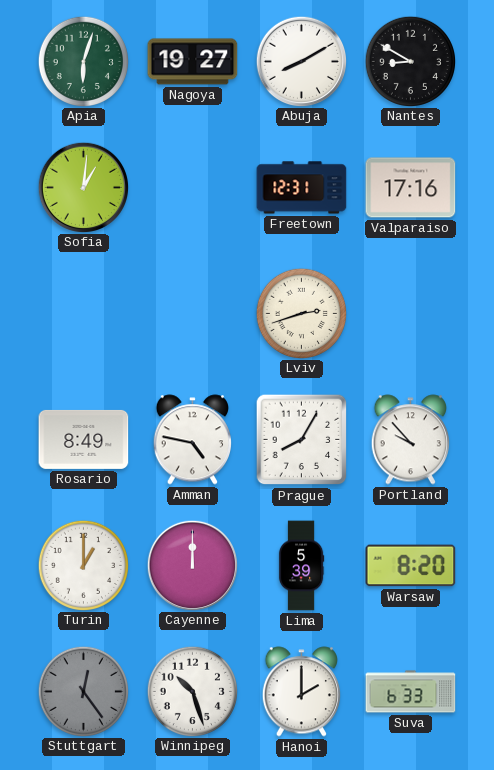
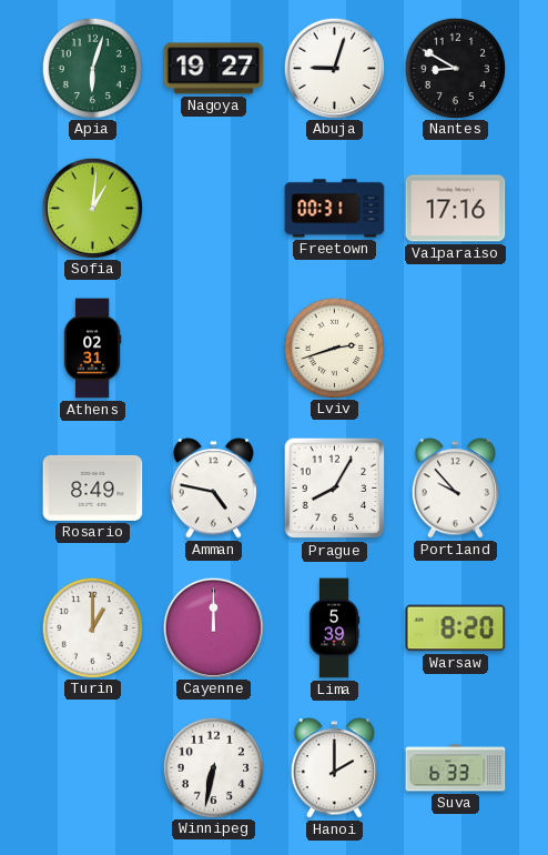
Abuja: 8:10 -> 9:03 (334, 68)
Freetown: 12:31 -> 00:31 (335, 209)
Athens: none -> 02:31 (92, 349)
Stuttgart: 12:24 -> none (83, 691)
Winnipeg: 10:27 -> 6:32 (213, 767)
